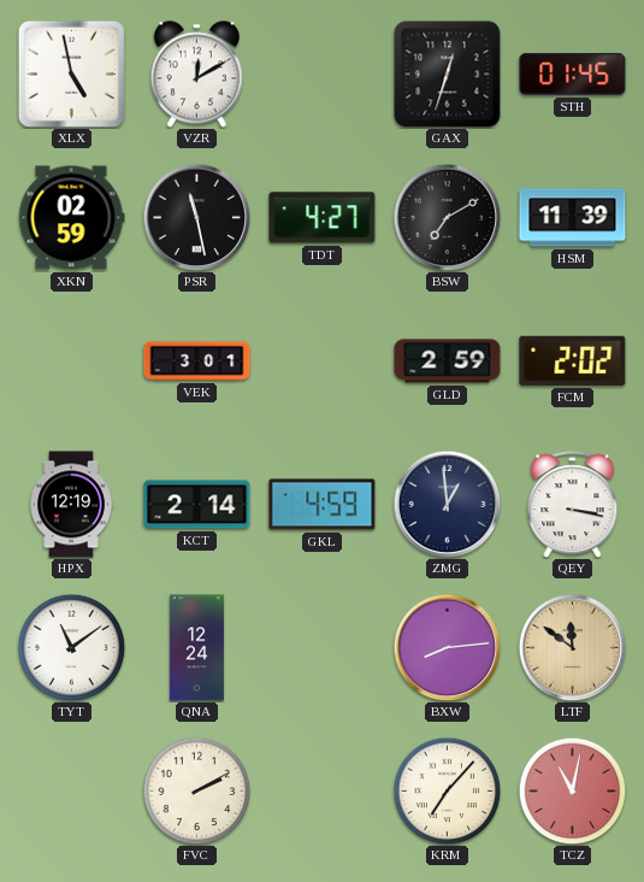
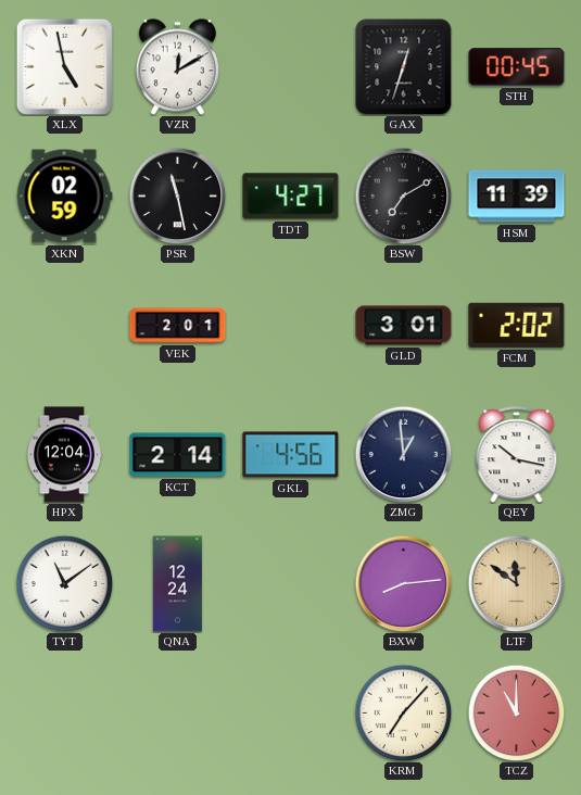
STH: 01:45 -> 00:45 (517, 67)
VEK: 3:01 -> 2:01 (178, 326)
GLD: 2:59 -> 3:01 (404, 326)
HPX: 12:19 -> 12:04 (65, 455)
GKL: 4:59 -> 4:56 (291, 455)
QEY: 3:17 -> 10:17 (517, 455)
FVC: 2:10 -> none (196, 790)
TCZ: 11:02 -> 11:00 (516, 712)
